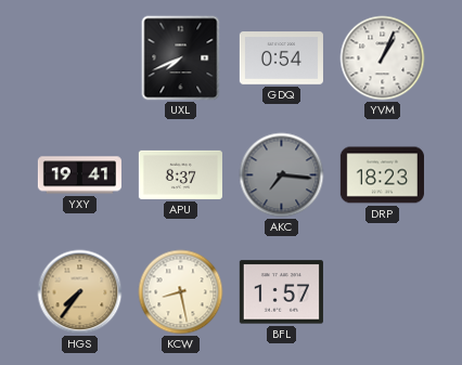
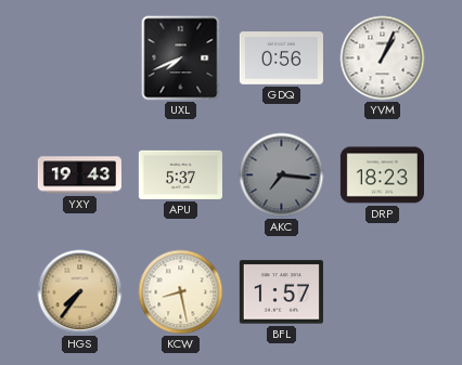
GDQ: 0:54 -> 0:56 (281, 58)
YXY: 19:41 -> 19:43 (79, 175)
APU: 8:37 -> 5:37 (180, 174)
